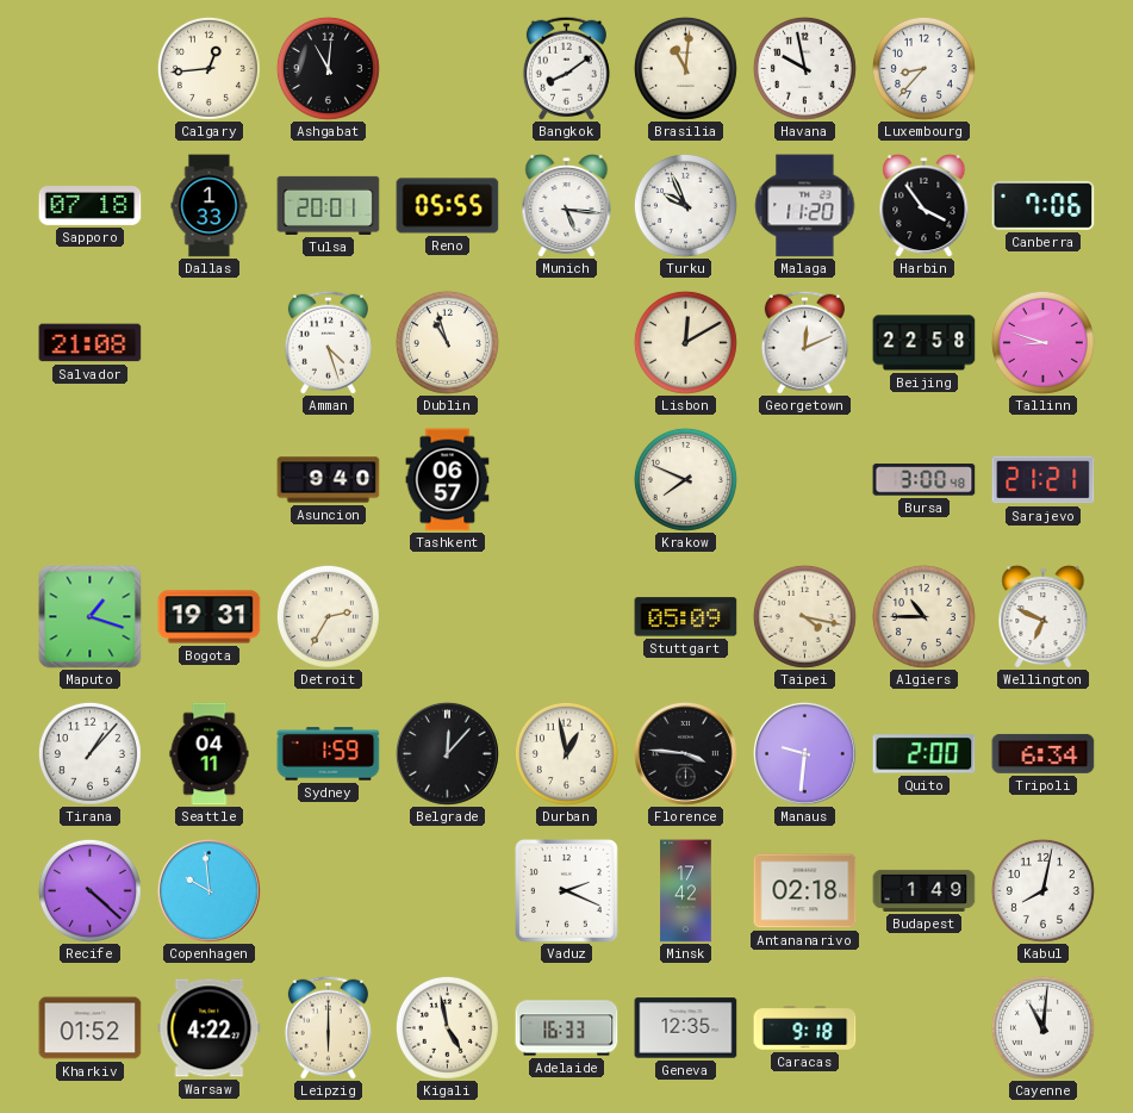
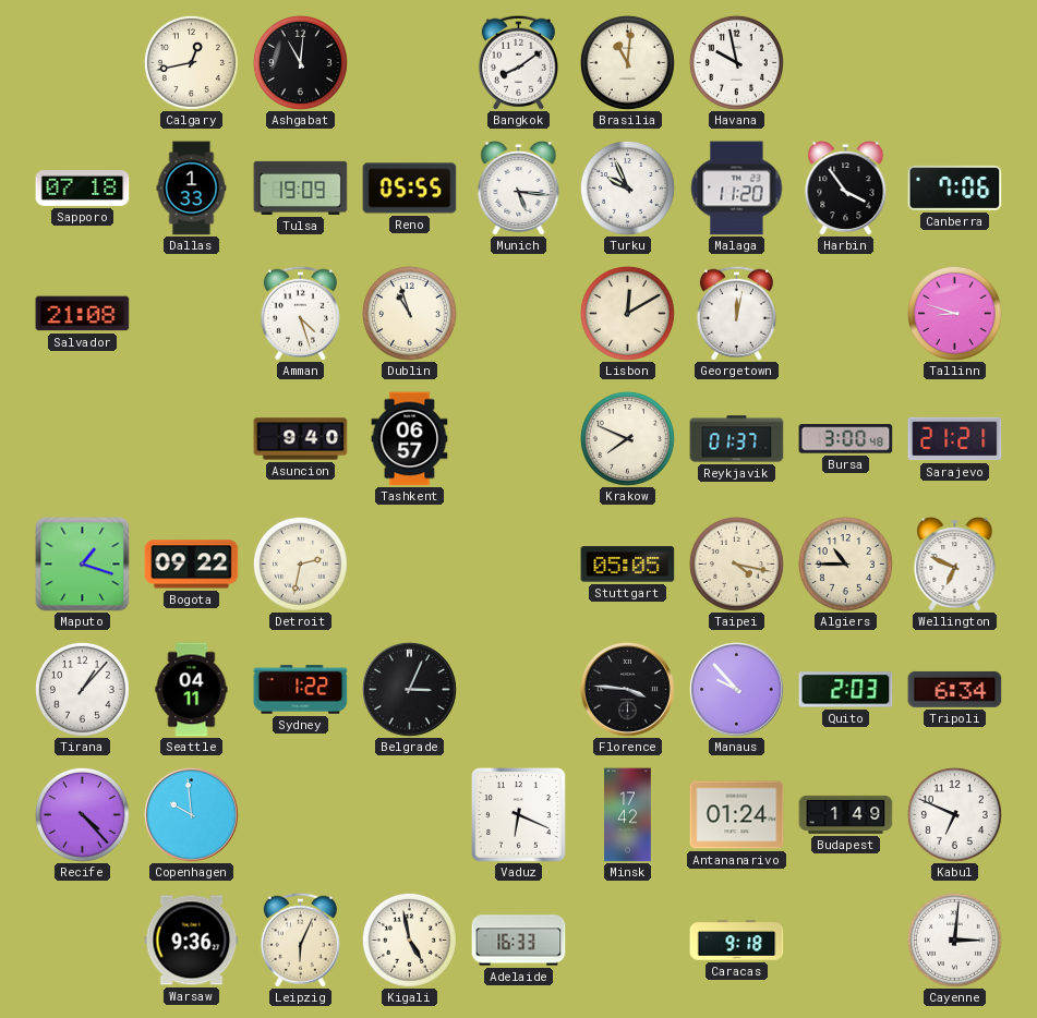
Calgary: 12:44 -> 12:43 (191, 62)
Luxembourg: 8:37 -> none (923, 68)
Tulsa: 20:01 -> 19:09 (301, 187)
Georgetown: 12:11 -> 12:02 (736, 313)
Beijing: 22:58 -> none (925, 343)
Reykjavik: none -> 01:37 (737, 439)
Bogota: 19:31 -> 09:22 (192, 565)
Detroit: 2:35 -> 2:32 (300, 563)
Stuttgart: 05:09 -> 05:05 (628, 565)
Sydney: 1:59 -> 1:22 (301, 690)
Belgrade: 12:07 -> 3:04 (409, 689)
Durban: 12:58 -> none (566, 753)
Manaus: 9:31 -> 9:53 (736, 689)
Quito: 2:00 -> 2:03 (846, 690)
Recife: 4:22 -> 4:23 (82, 814)
Vaduz: 2:19 -> 6:19 (519, 815)
Antananarivo: 02:18 -> 01:24 (737, 815)
Kabul: 8:02 -> 6:49 (954, 814)
Kharkiv: 01:52 -> none (91, 1028)
Warsaw: 4:22 -> 9:36 (192, 941)
Leipzig: 6:00 -> 6:04 (300, 940)
Geneva: 12:35 -> none (686, 1028)
Cayenne: 11:01 -> 3:01 (954, 940)
